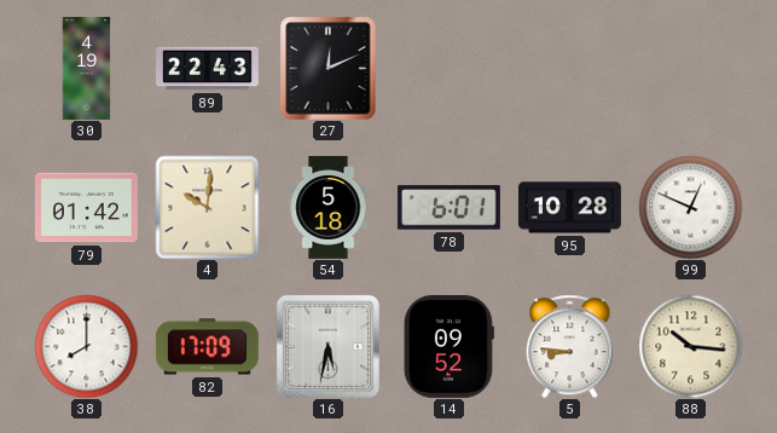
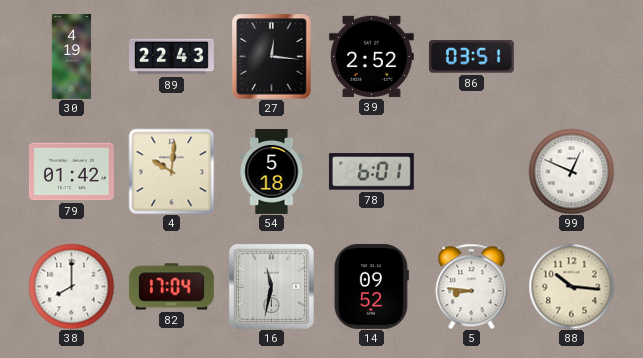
27: 12:11 -> 12:16 (272, 56)
39: none -> 2:52 (371, 56)
86: none -> 03:51 (471, 57)
95: 10:28 -> none (569, 208)
82: 17:09 -> 17:04 (171, 287)
16: 5:32 -> 11:32 (271, 286)
